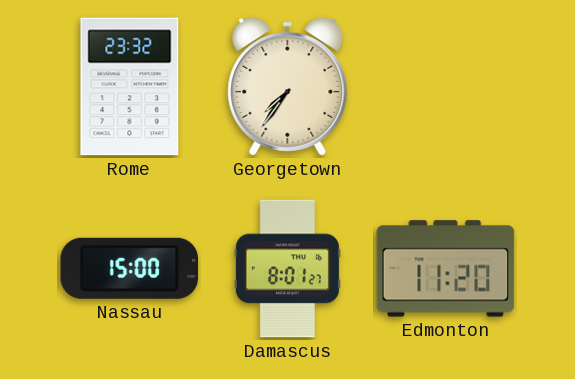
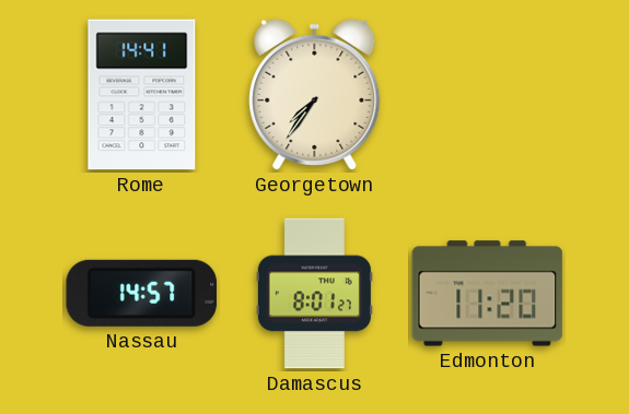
Rome: 23:32 -> 14:41 (142, 95)
Nassau: 15:00 -> 14:57 (142, 293)
